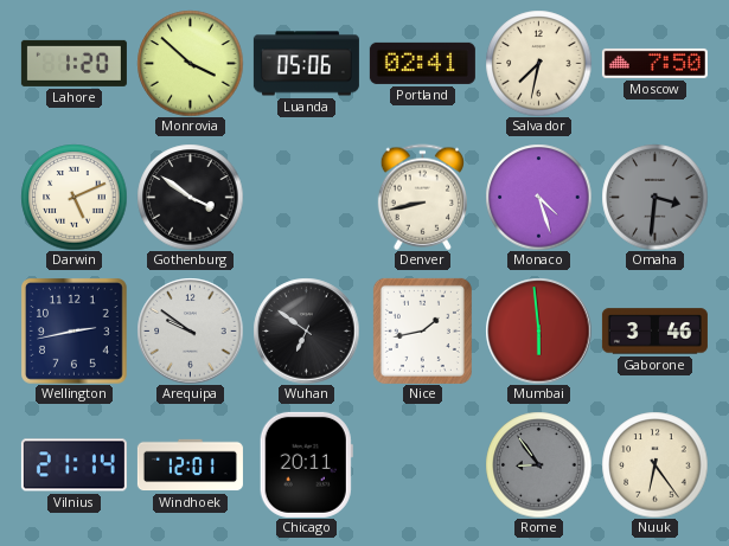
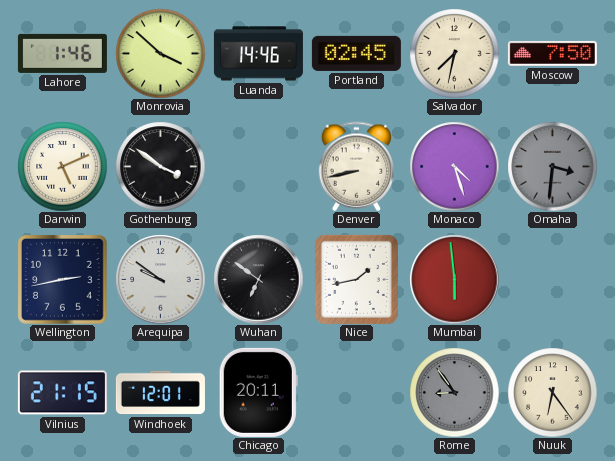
Lahore: 1:20 -> 1:46 (62, 53)
Luanda: 05:06 -> 14:46 (258, 54)
Portland: 02:41 -> 02:45 (356, 53)
Gaborone: 3:46 -> none (654, 332)
Vilnius: 21:14 -> 21:15 (62, 393)
